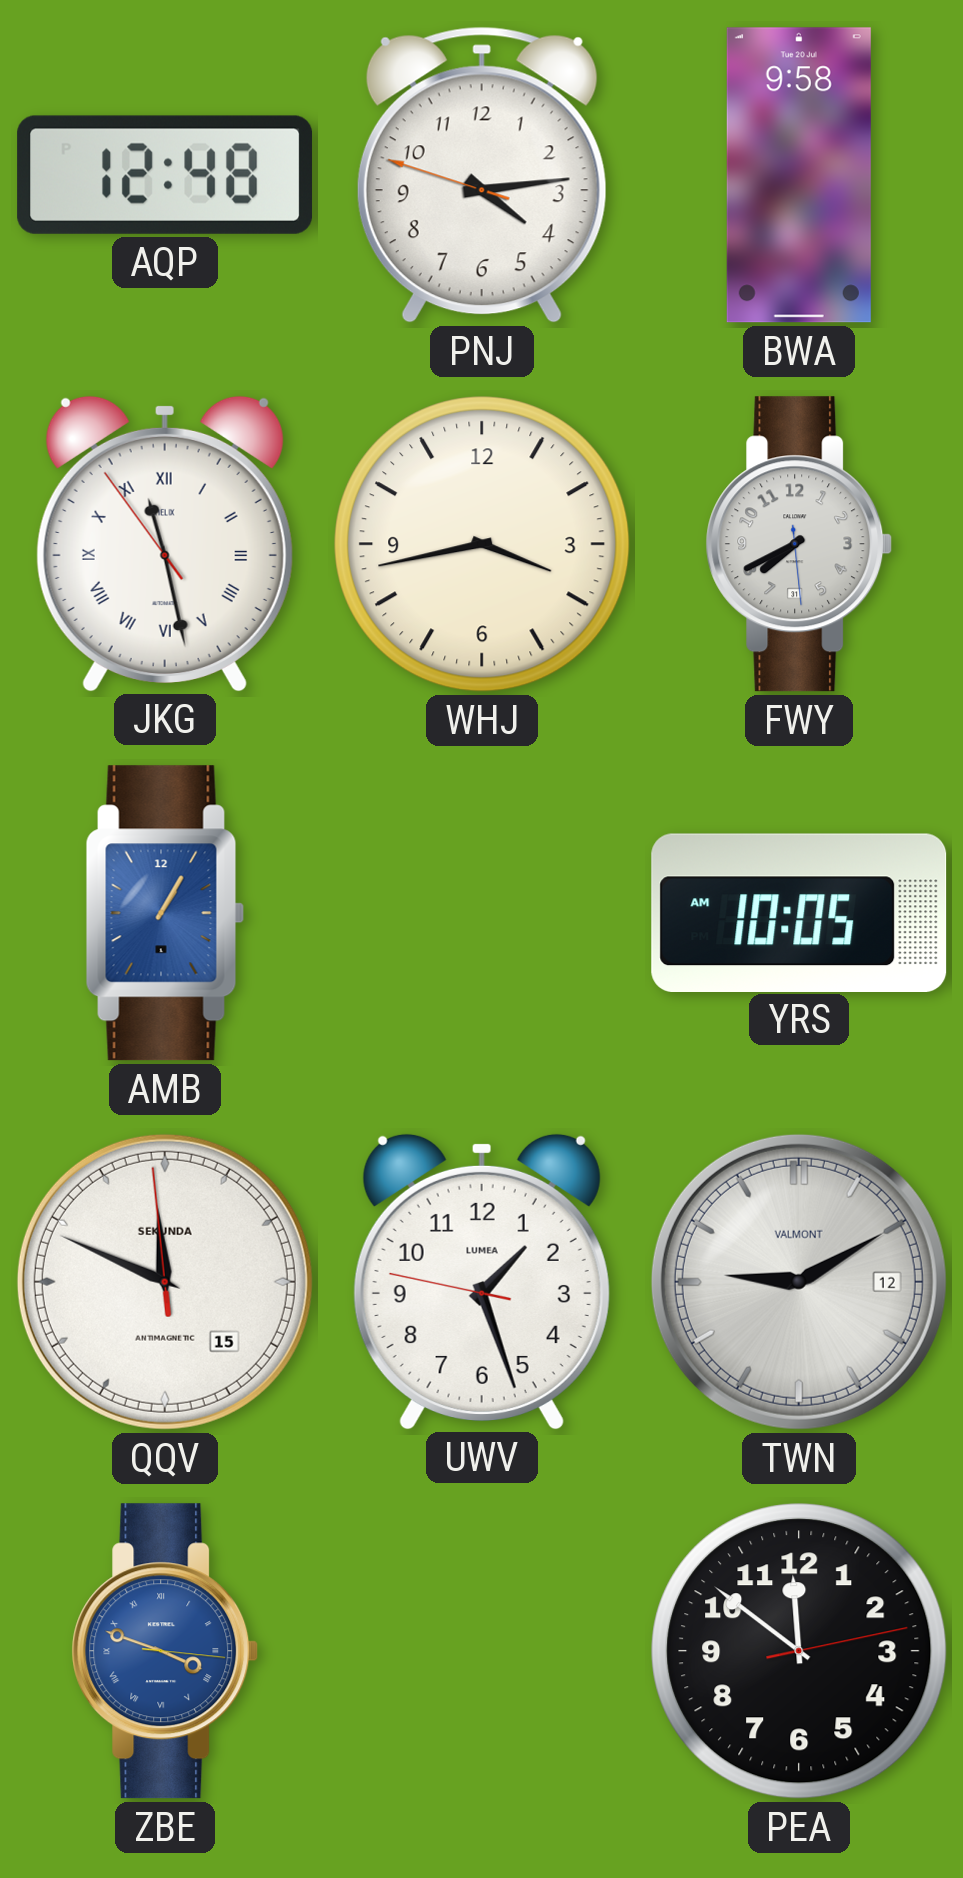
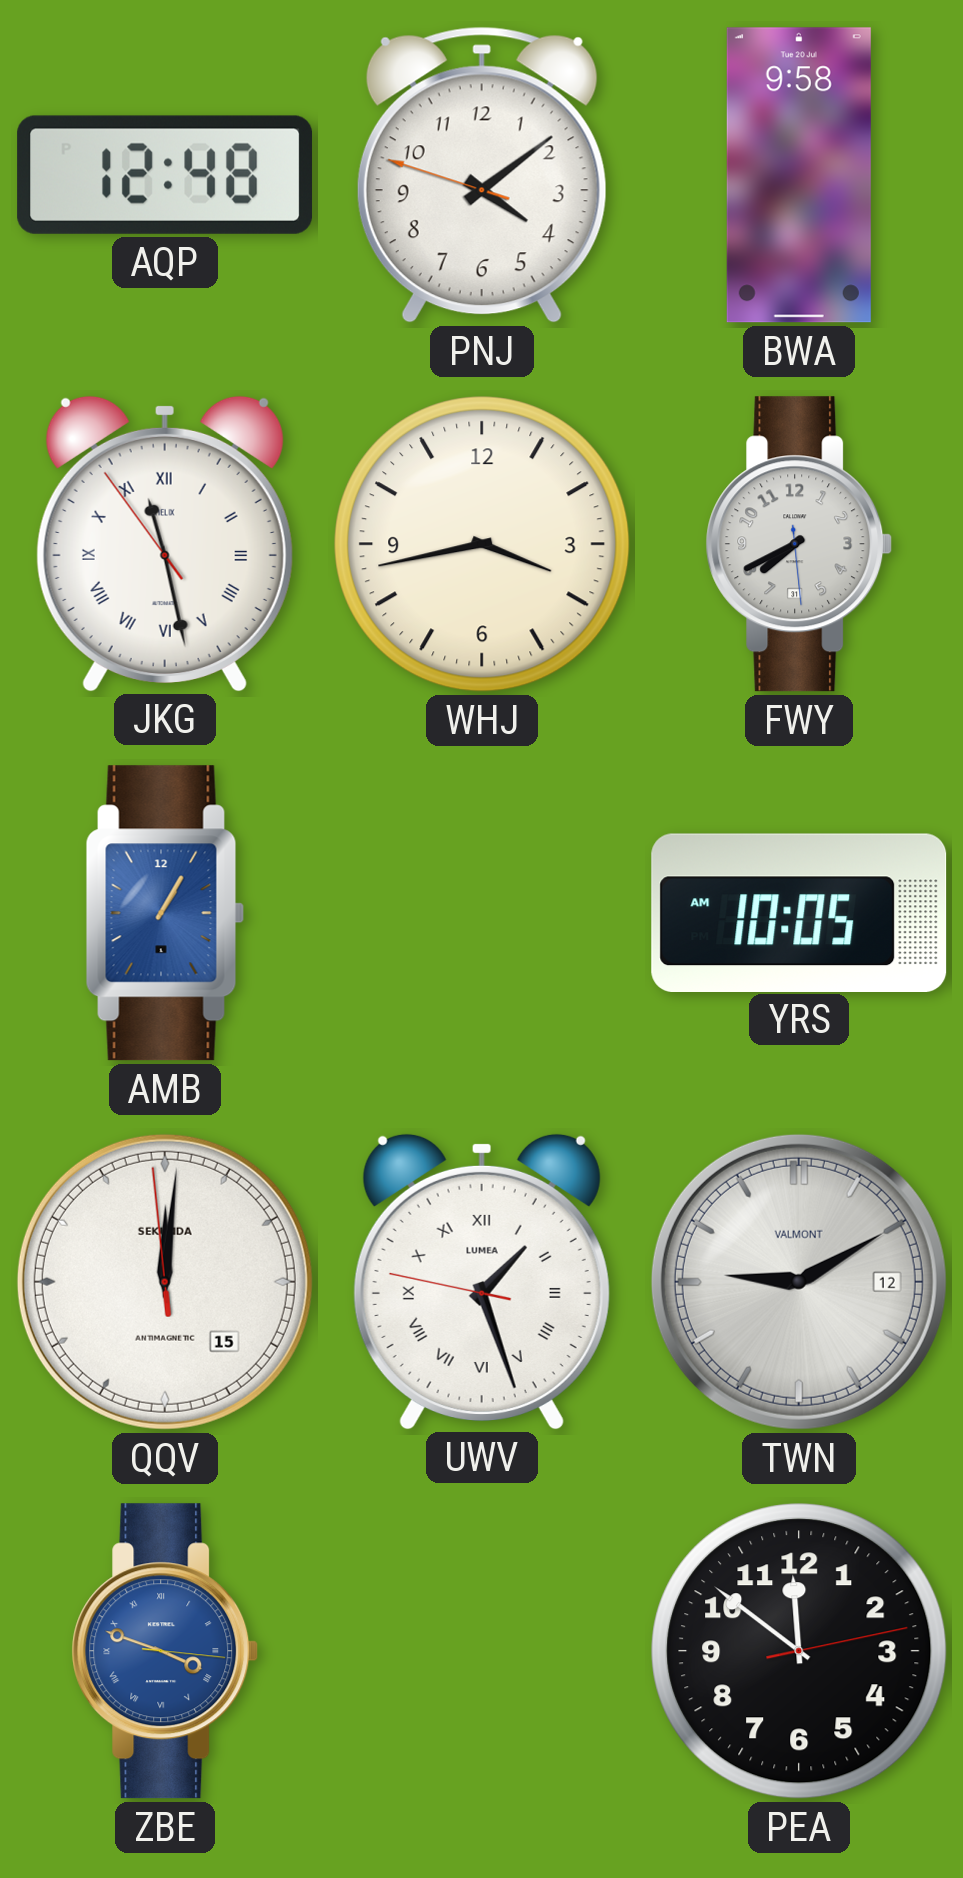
PNJ: 4:13 -> 4:08 (482, 175)
QQV: 11:48 -> 12:00 (165, 1282)
UWV numerals: Arabic -> Roman (482, 1281)
